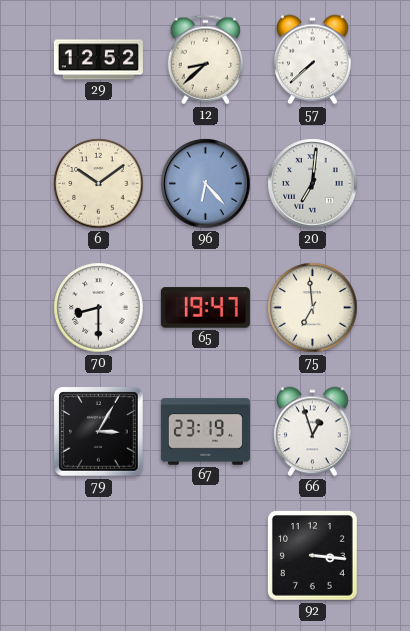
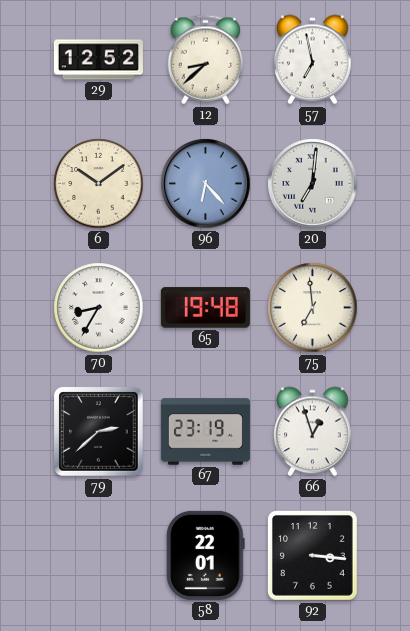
57: 7:38 -> 6:58 (313, 60)
70: 8:30 -> 8:35 (99, 308)
65: 19:47 -> 19:48 (205, 308)
79: 3:05 -> 2:38 (99, 432)
58: none -> 22:01 (206, 555)
